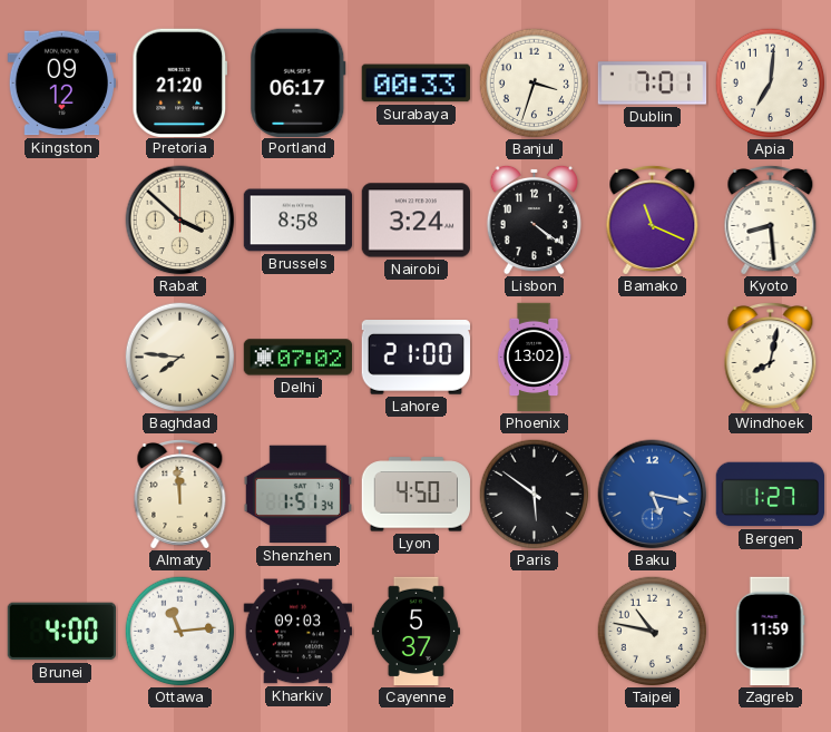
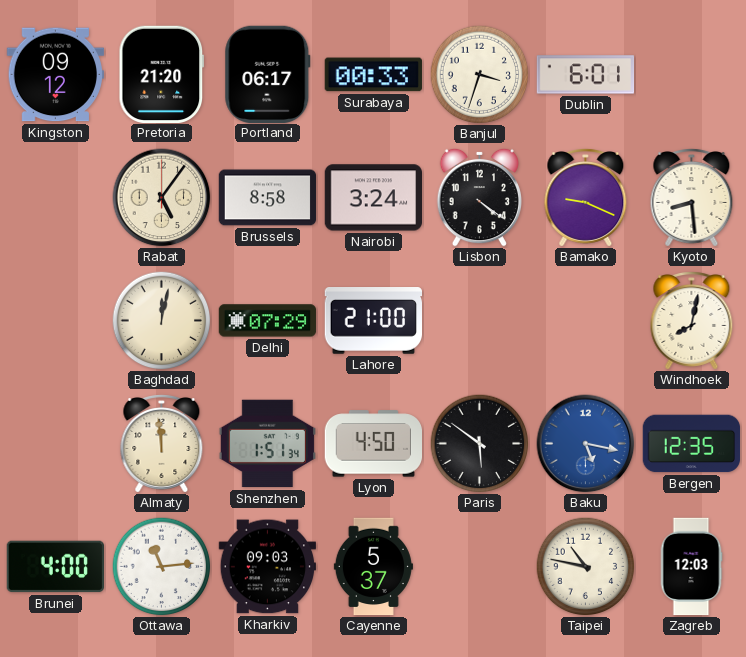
Dublin: 7:01 -> 6:01 (586, 75)
Apia: 7:01 -> none (771, 84)
Rabat: 3:52 -> 5:06 (162, 198)
Bamako: 11:19 -> 9:19 (586, 198)
Baghdad: 7:46 -> 12:02 (162, 321)
Delhi: 07:02 -> 07:29 (268, 321)
Phoenix: 13:02 -> none (534, 358)
Bergen: 1:27 -> 12:35 (692, 444)
Zagreb: 11:59 -> 12:03 (691, 567)
